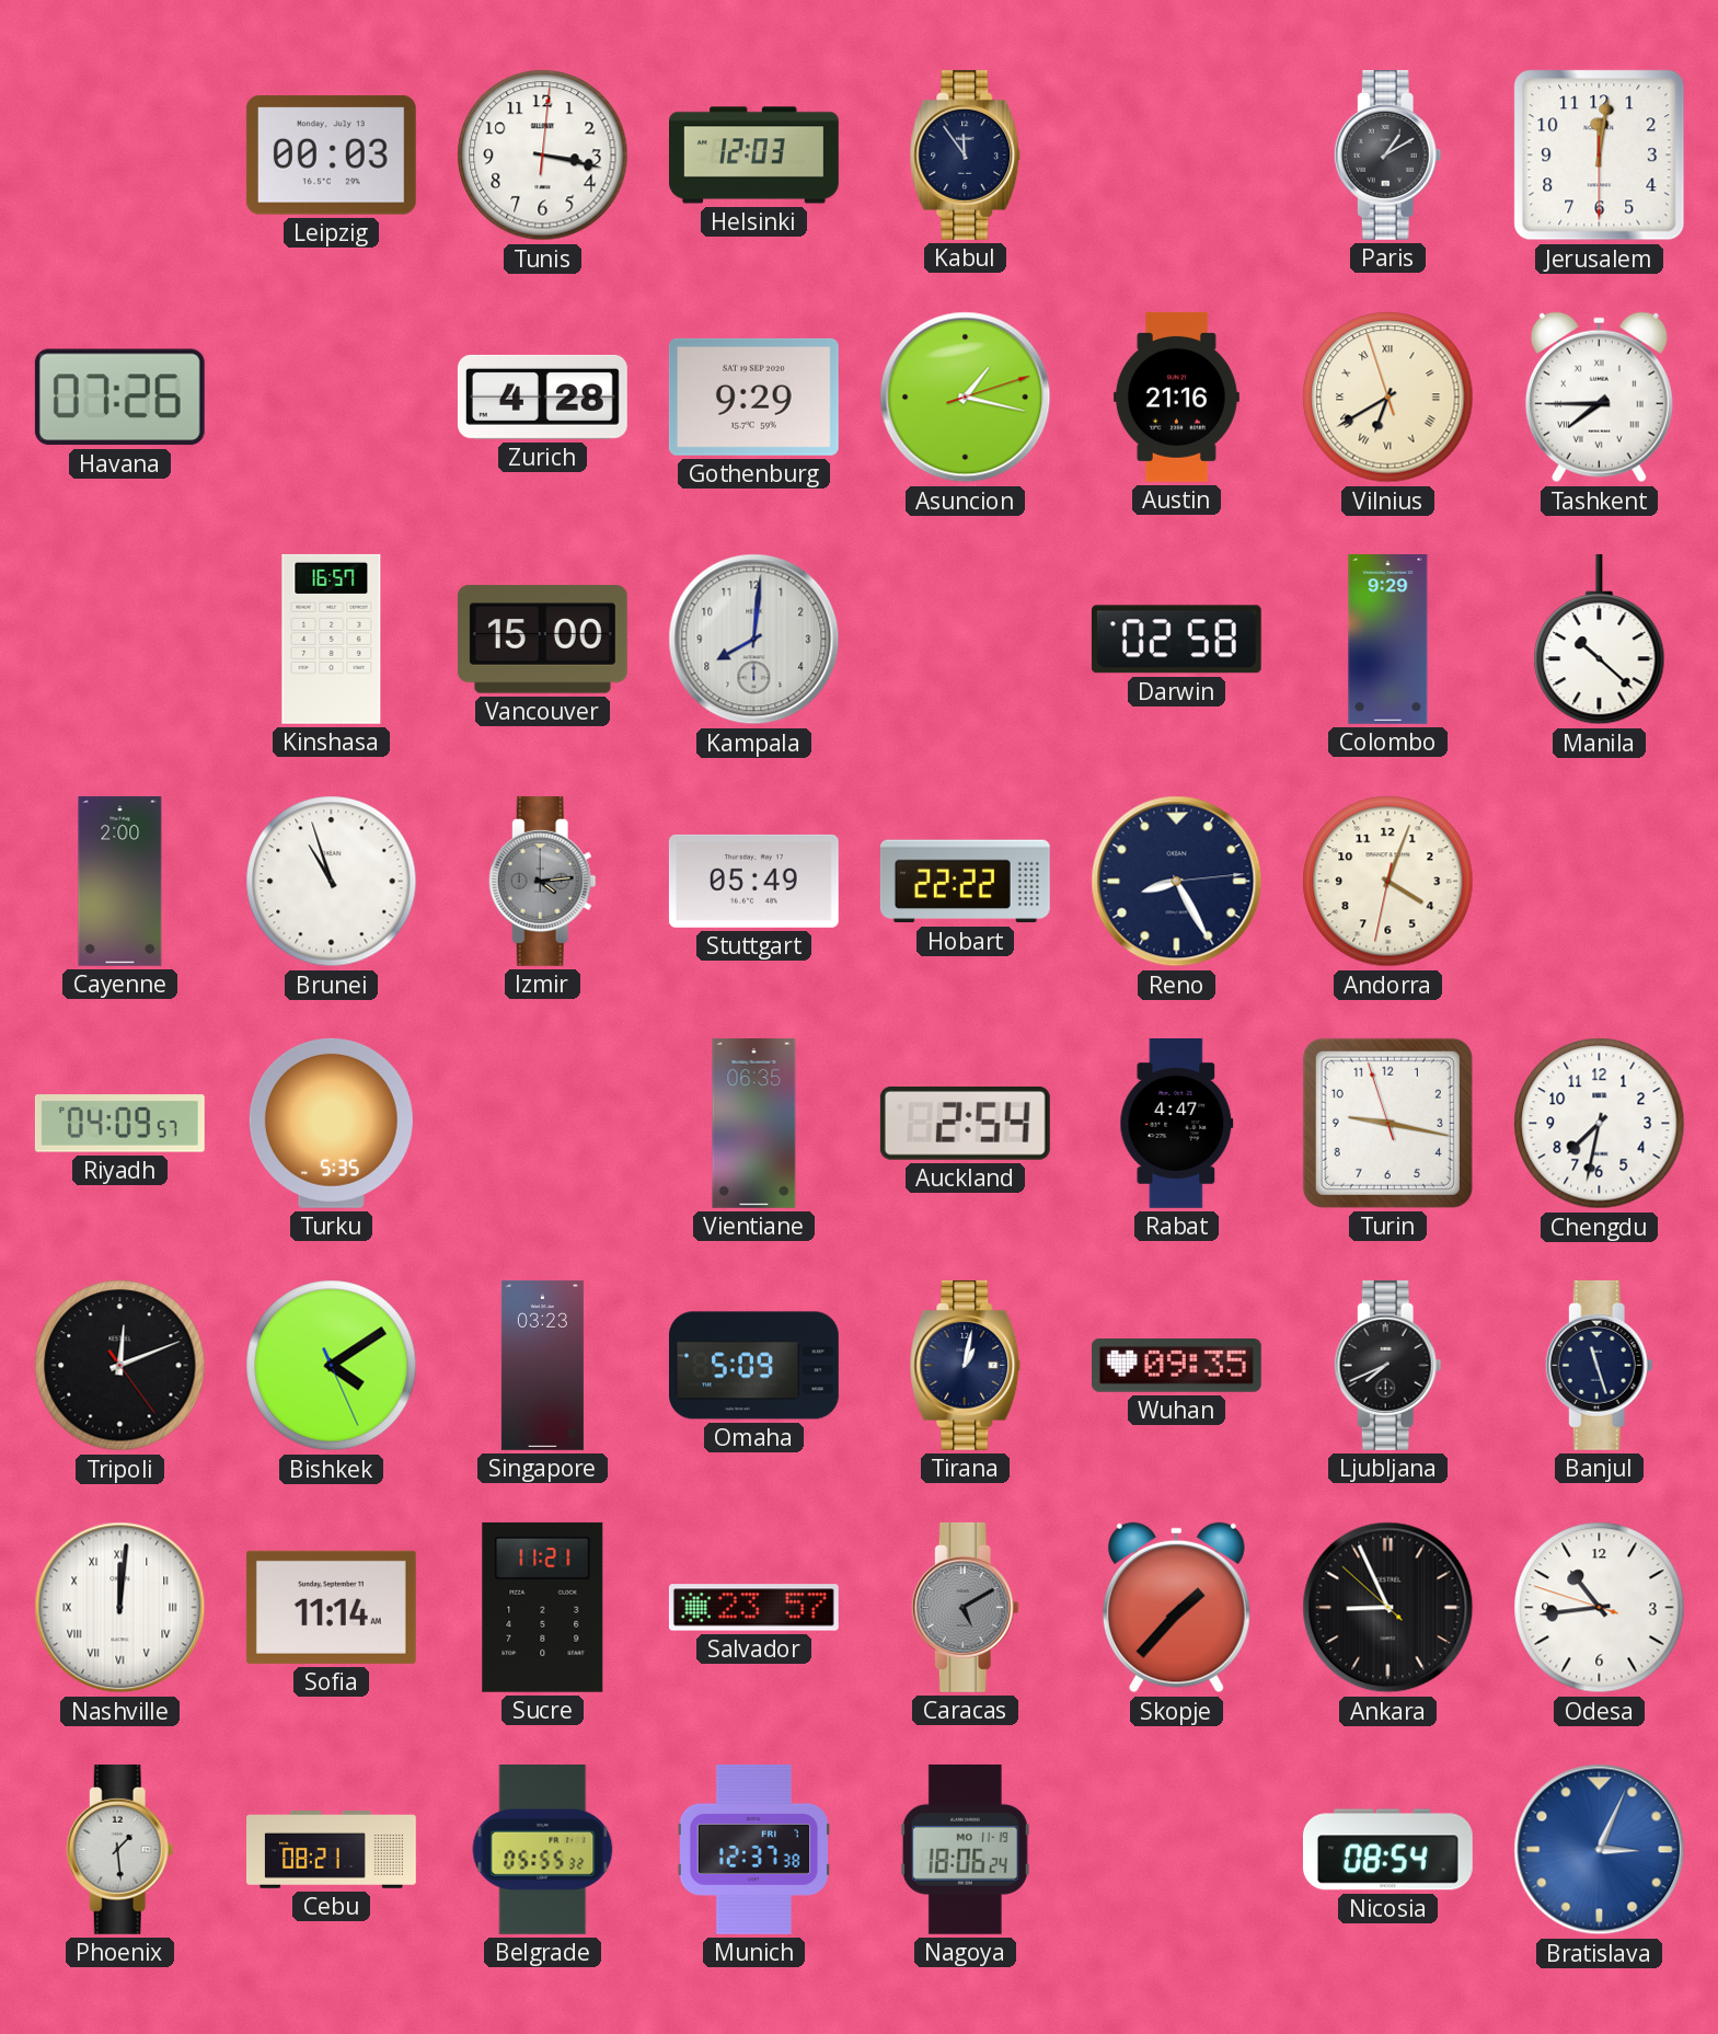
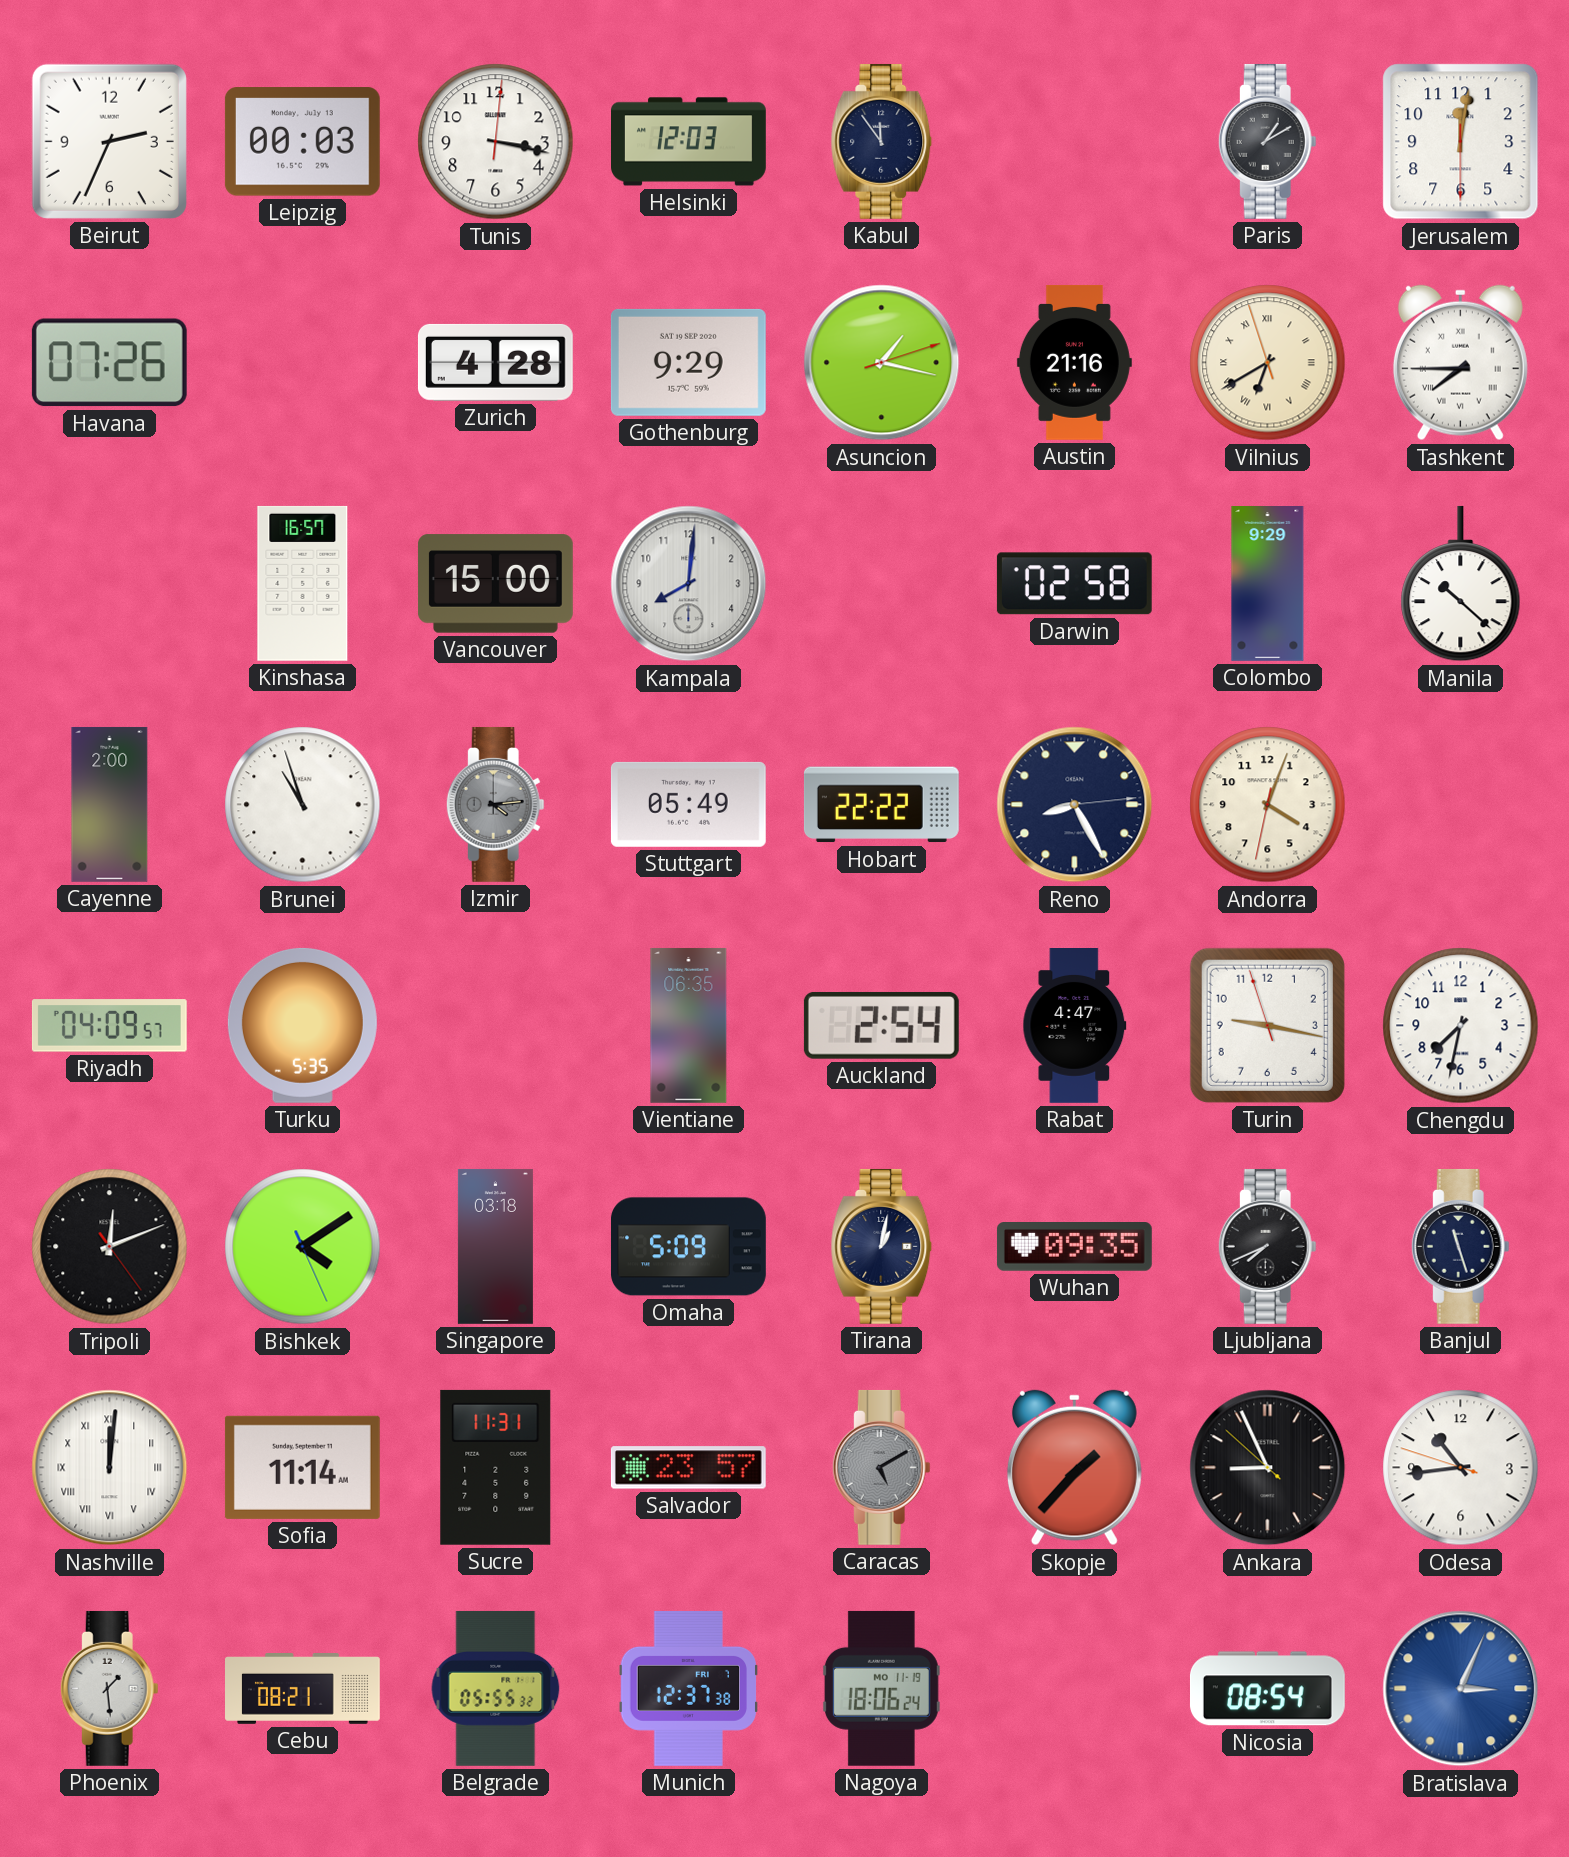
Beirut: none -> 2:34 (109, 141)
Singapore: 03:23 -> 03:18 (495, 1247)
Sucre: 11:21 -> 11:31 (496, 1467)
